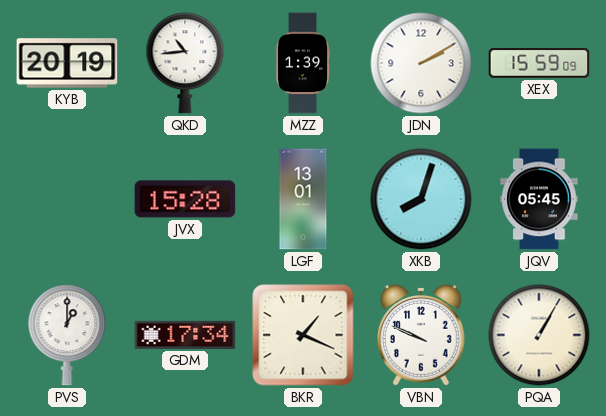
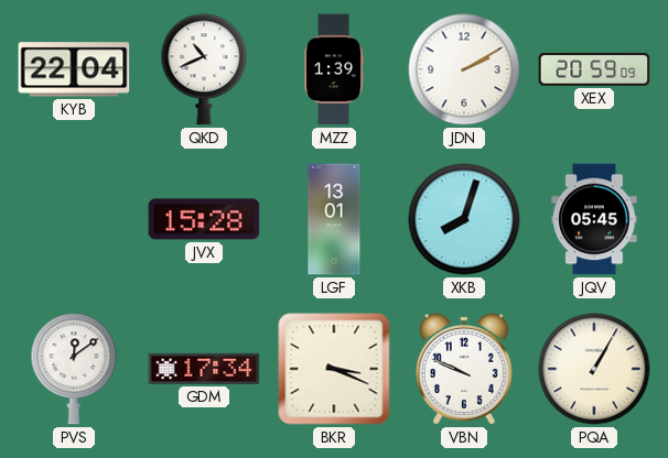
KYB: 20:19 -> 22:04 (74, 69)
QKD: 10:44 -> 10:41 (204, 69)
XEX: 15:59 -> 20:59 (594, 70)
PVS: 1:00 -> 12:09 (74, 369)
BKR: 1:19 -> 3:19 (334, 369)
